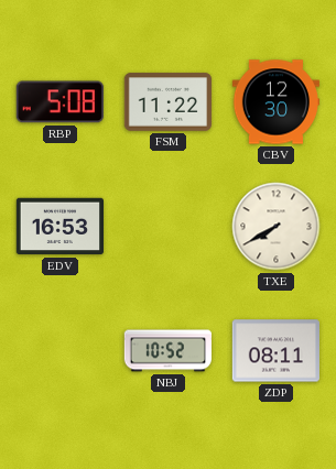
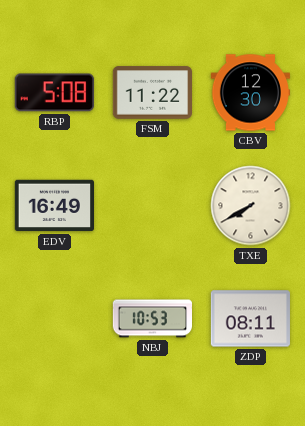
EDV: 16:53 -> 16:49 (54, 206)
NBJ: 10:52 -> 10:53 (152, 319)
